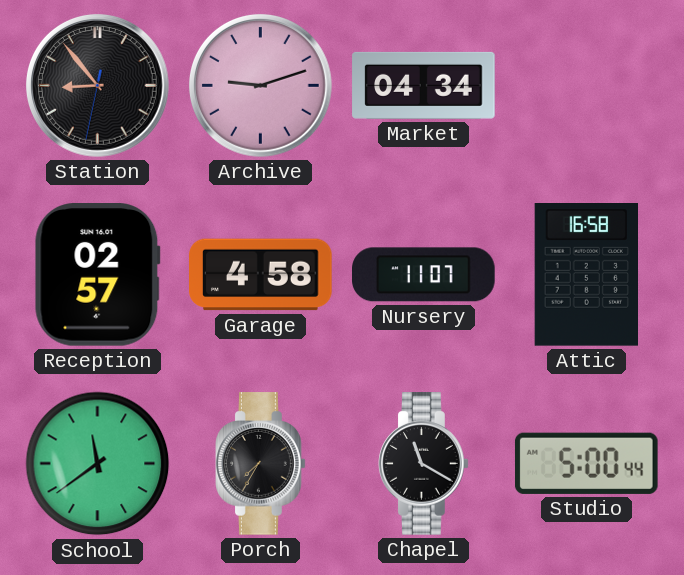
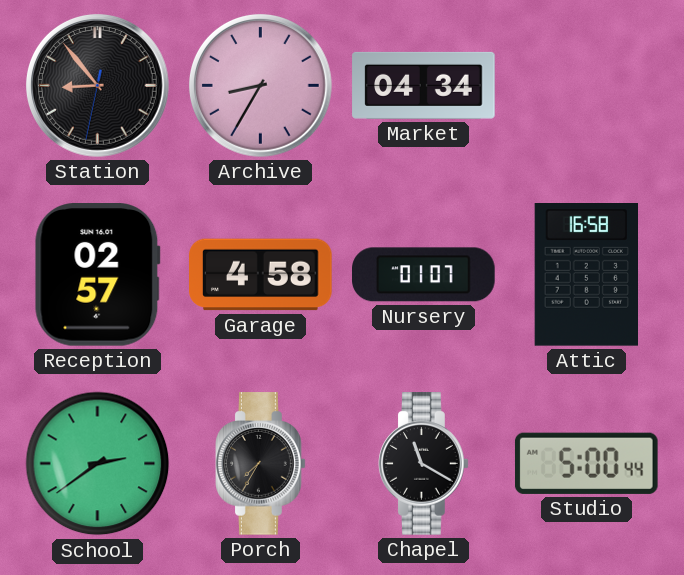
Archive: 9:12 -> 8:35 (260, 86)
Nursery: 11:07 -> 01:07 (424, 275)
School: 11:39 -> 2:39 (98, 464)
